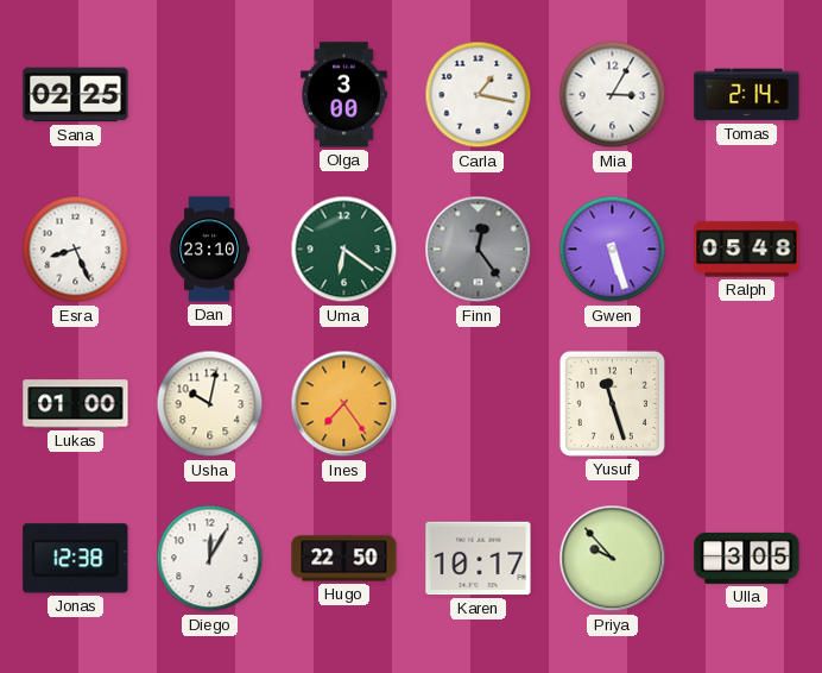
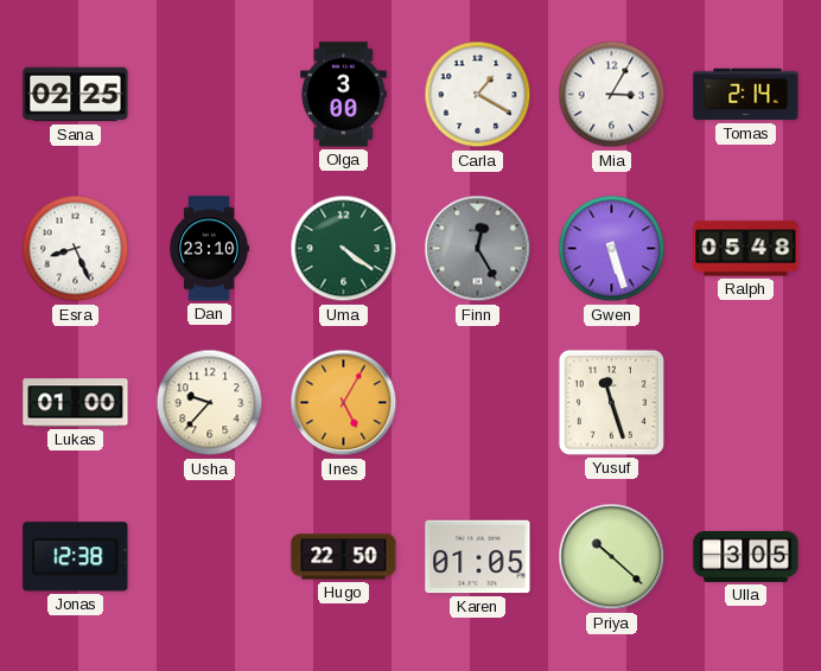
Carla: 1:17 -> 1:20 (478, 95)
Uma: 6:21 -> 4:21 (344, 249)
Finn: 12:24 -> 12:25 (478, 249)
Usha: 10:02 -> 9:37 (210, 403)
Ines: 7:24 -> 5:05 (344, 403)
Diego: 12:05 -> none (210, 559)
Karen: 10:17 -> 01:05 (478, 557)
Priya: 9:53 -> 10:22 (612, 557)
